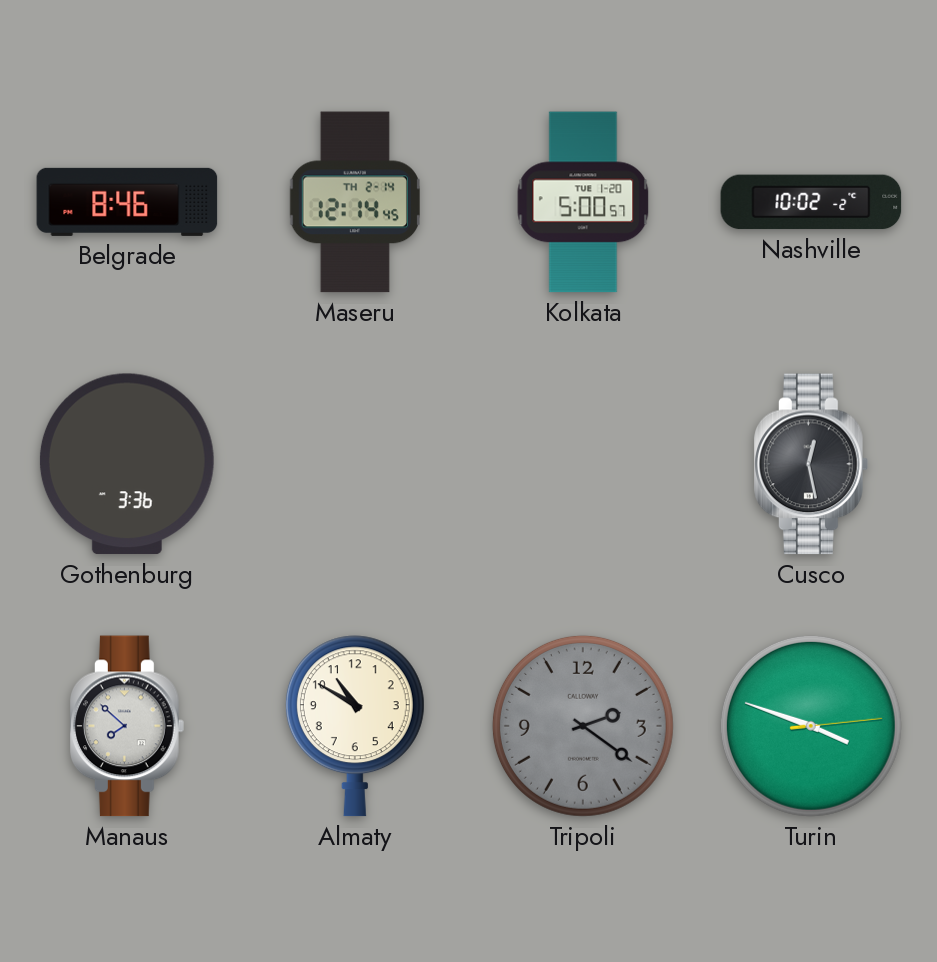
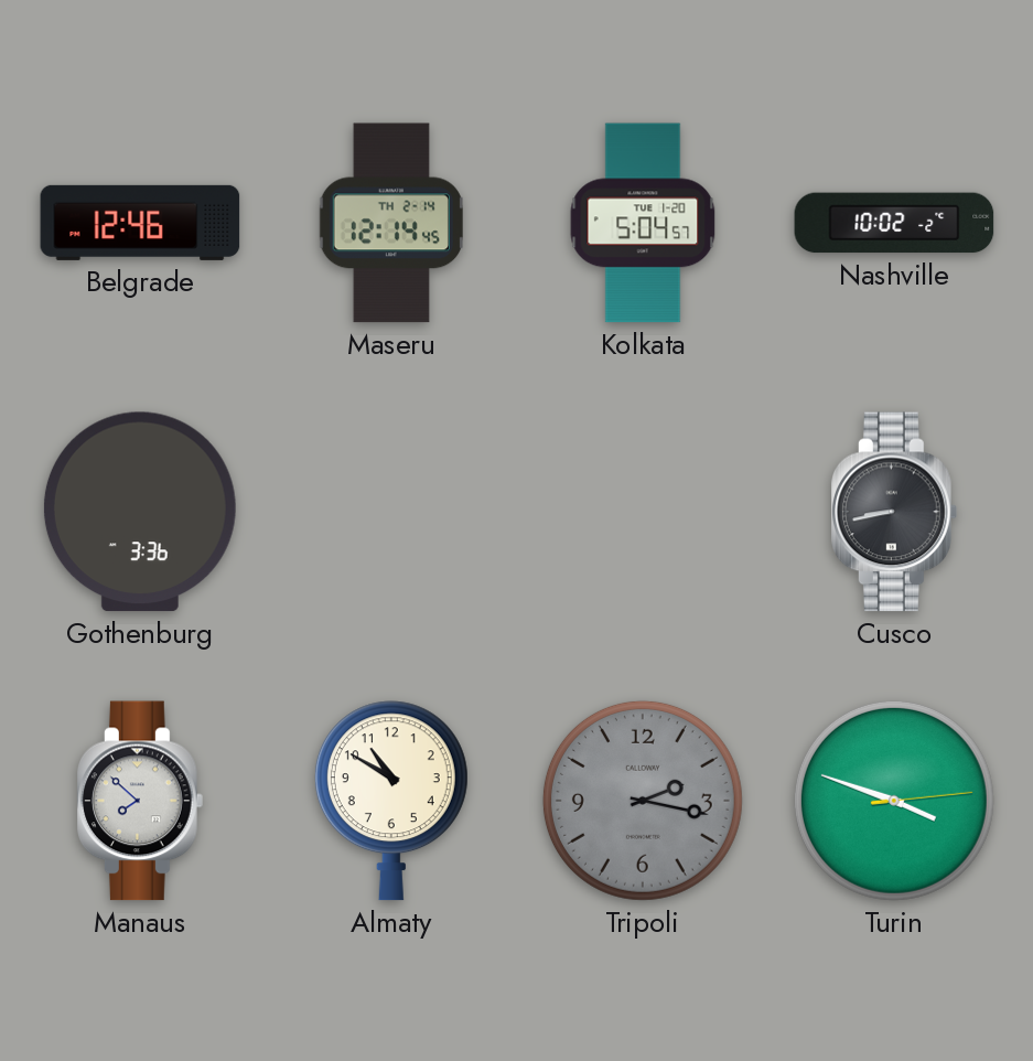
Belgrade: 8:46 -> 12:46 (140, 223)
Kolkata: 5:00 -> 5:04 (643, 223)
Cusco: 12:28 -> 8:43 (895, 512)
Tripoli: 2:21 -> 2:17 (643, 801)
